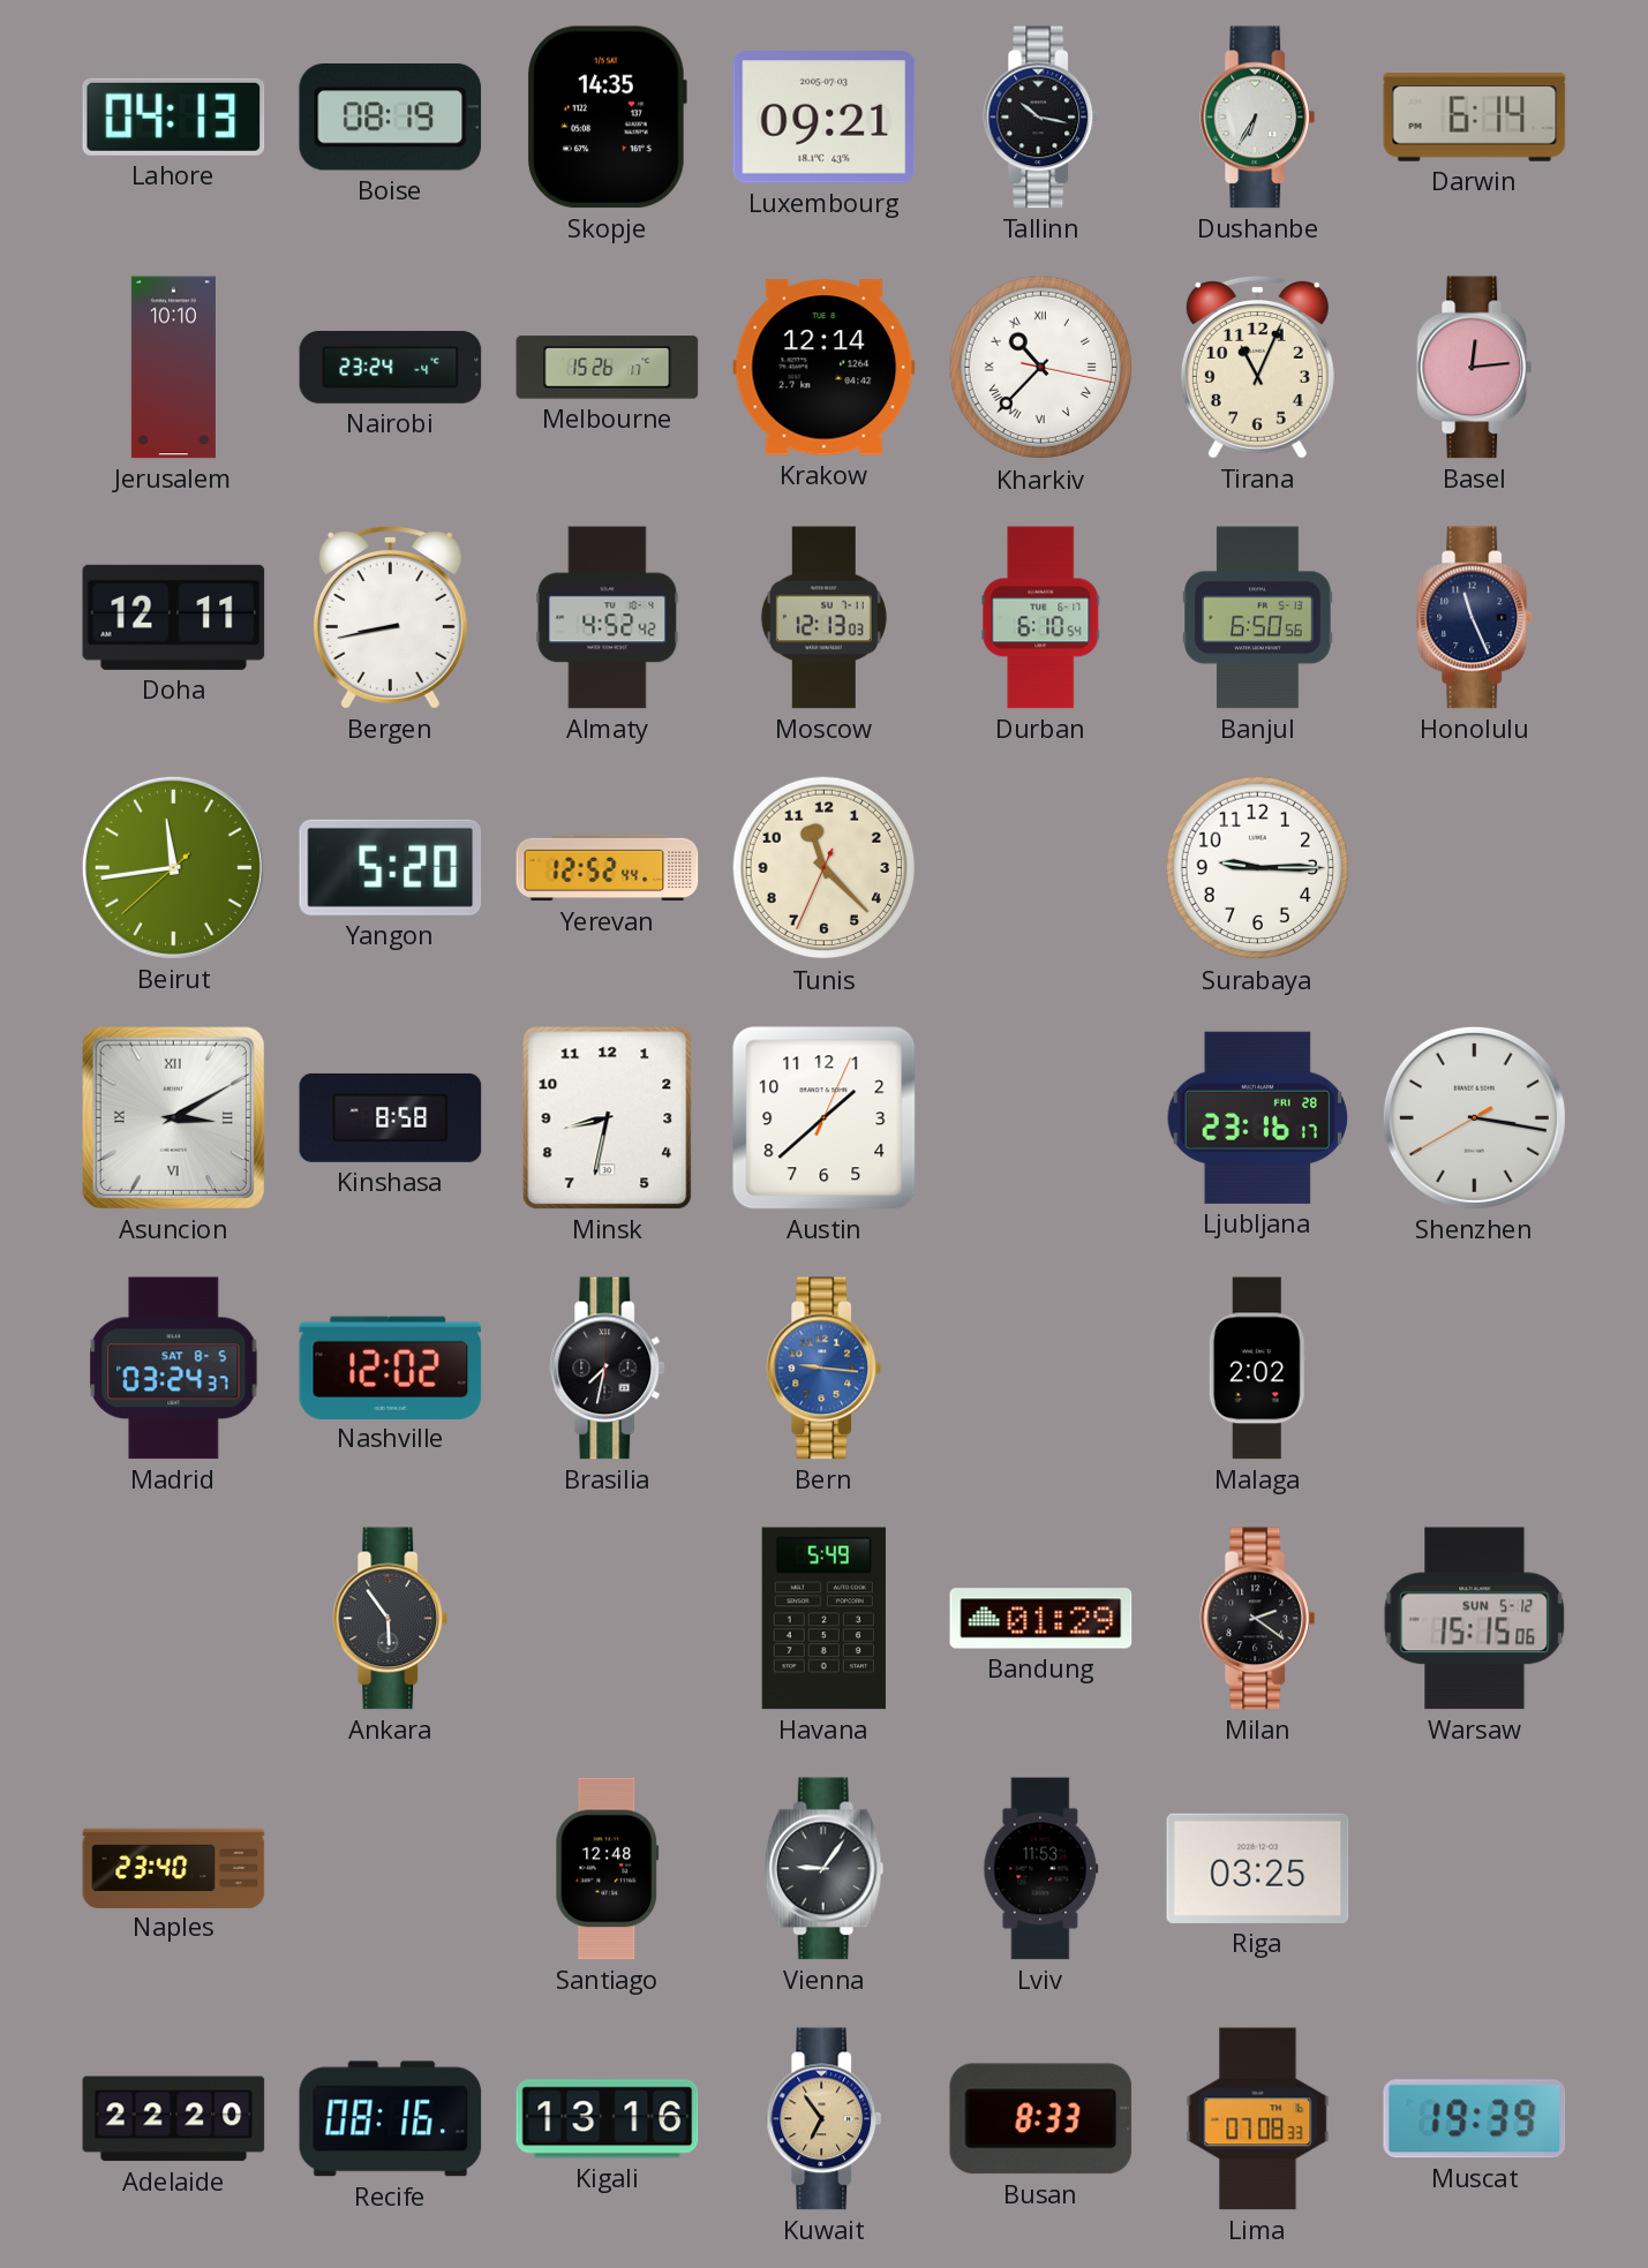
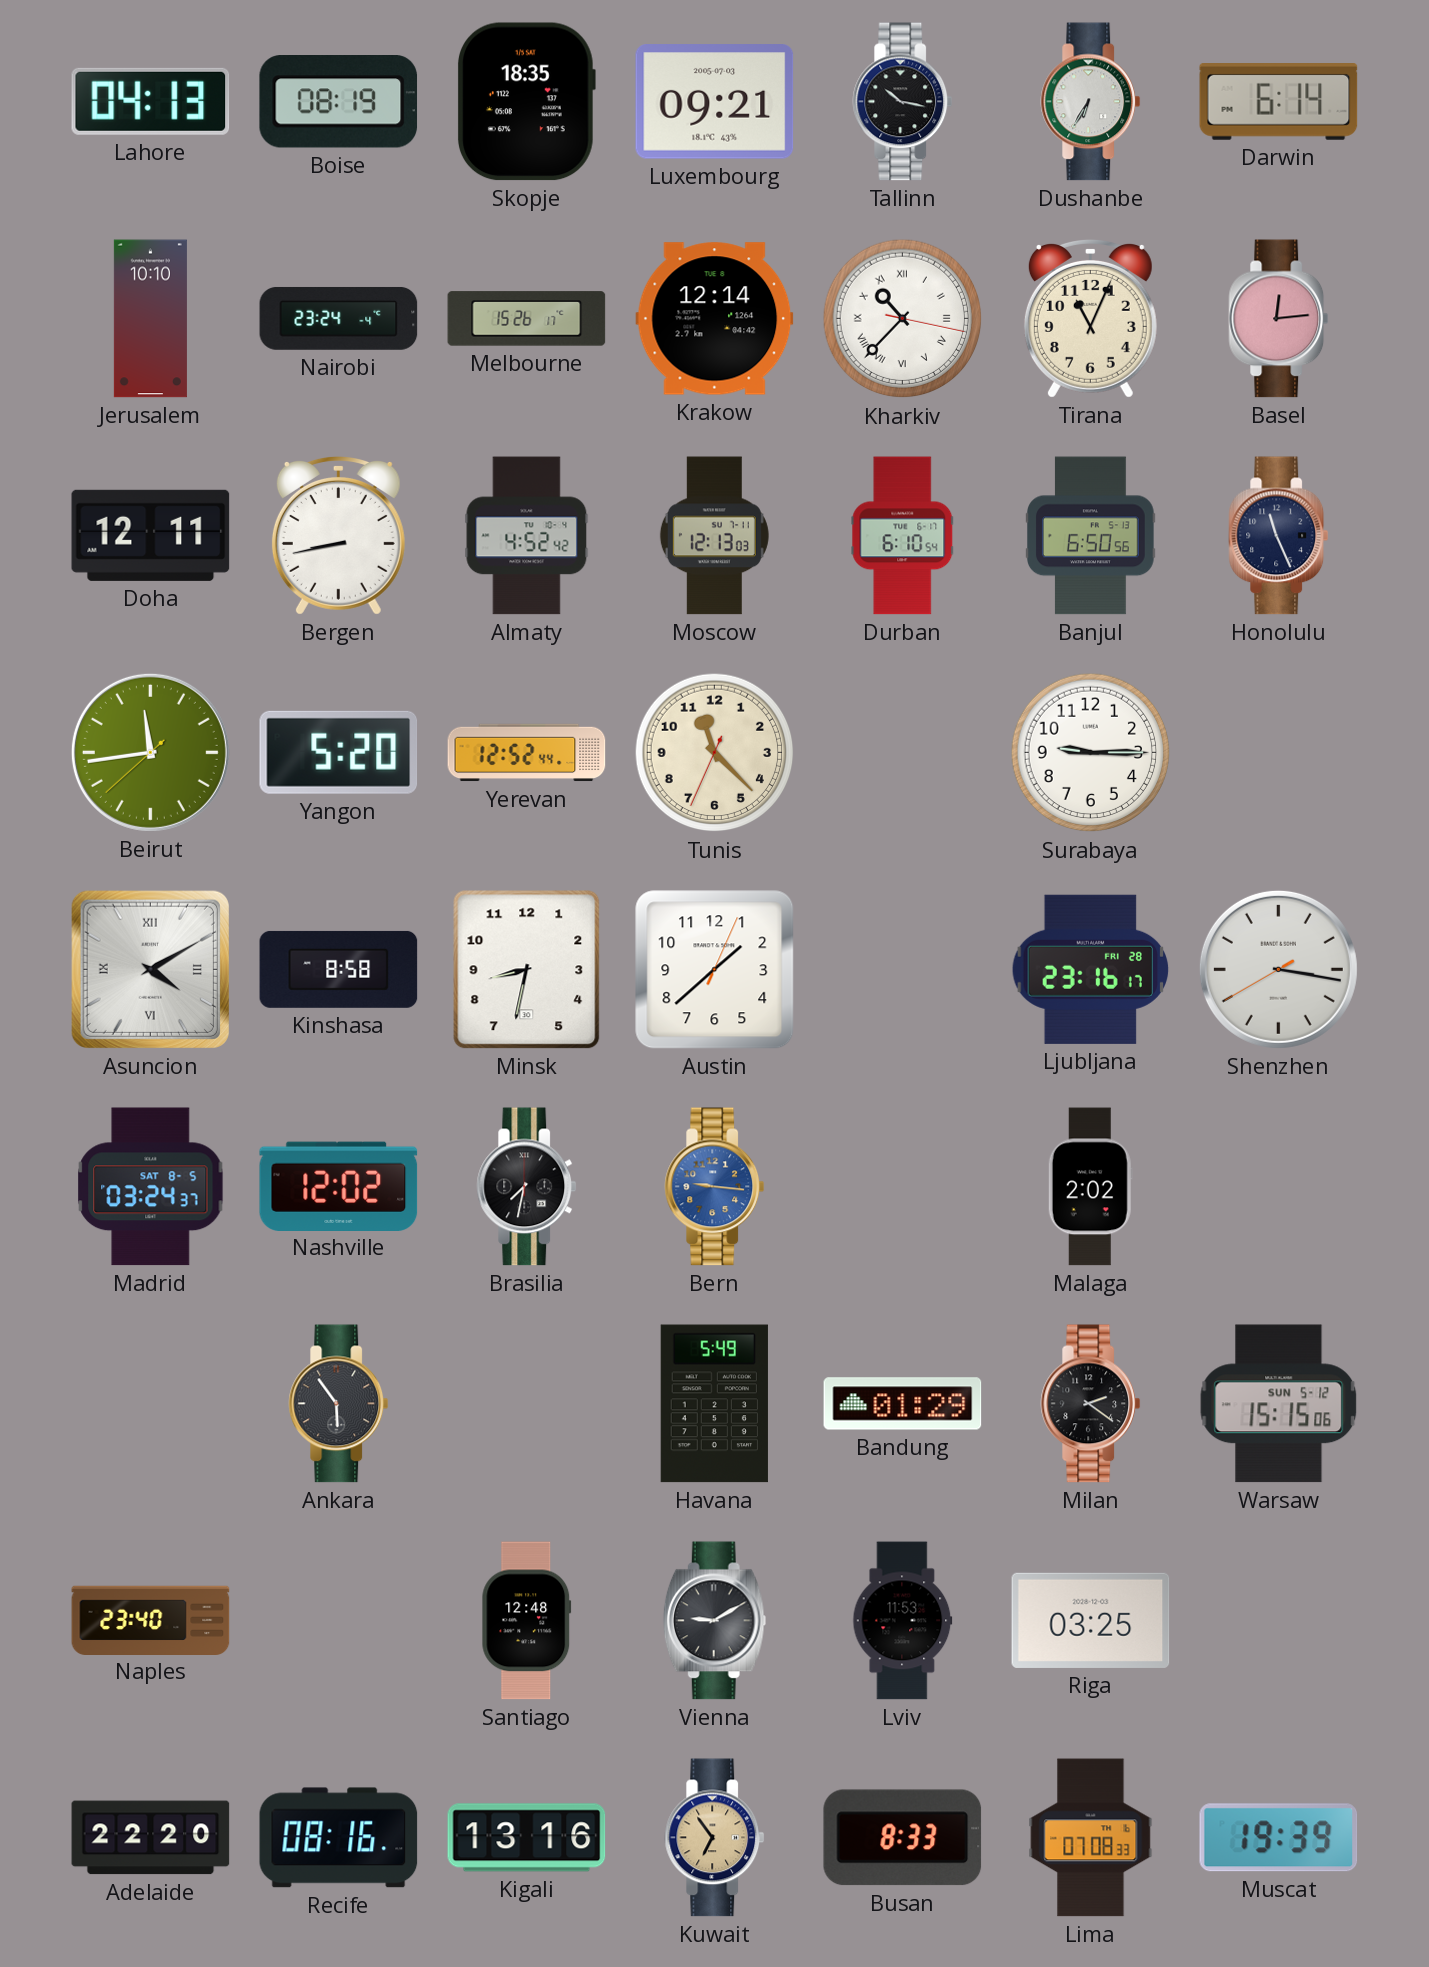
Skopje: 14:35 -> 18:35 (527, 102)
Asuncion: 3:10 -> 4:10 (150, 969)
Vienna: 9:06 -> 9:10 (714, 1621)
